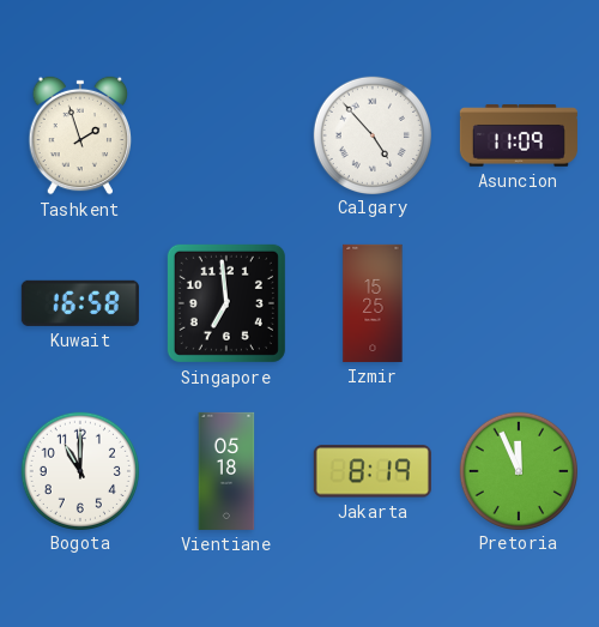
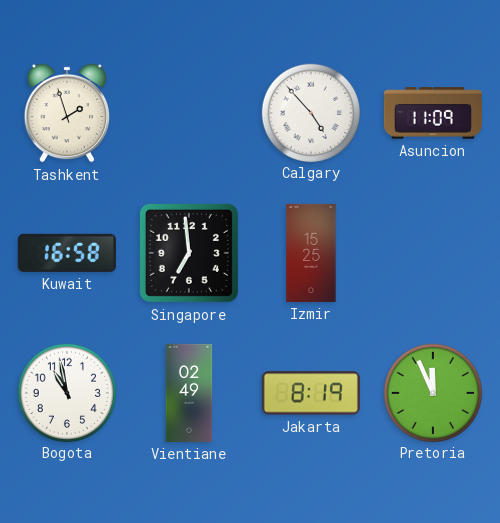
Bogota: 11:00 -> 10:58 (66, 392)
Vientiane: 05:18 -> 02:49 (189, 393)
